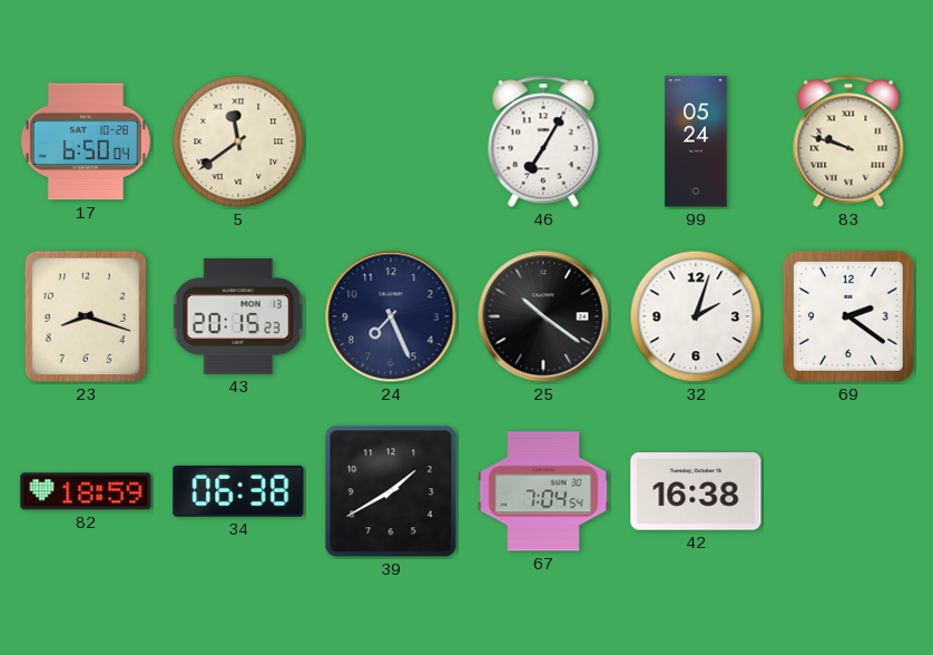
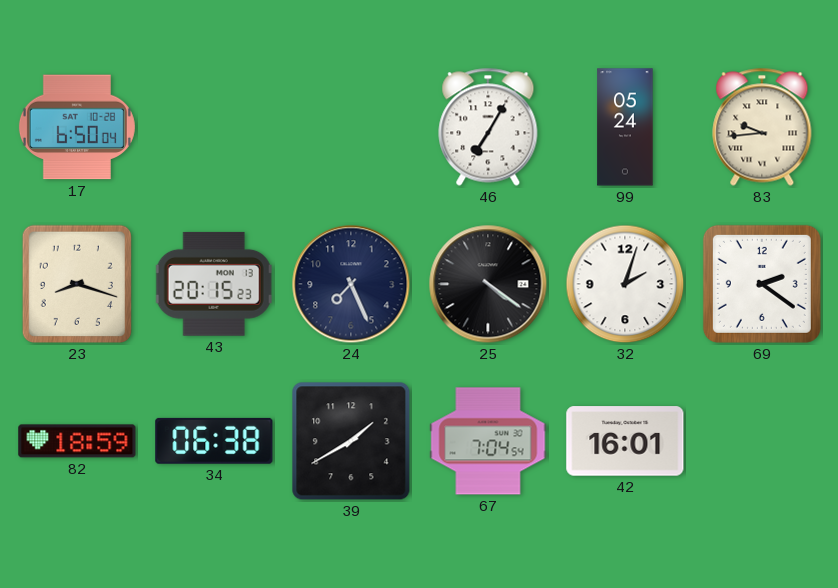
5: 11:39 -> none (238, 141)
83: 9:48 -> 9:44 (762, 127)
25: 10:21 -> 4:21 (488, 284)
42: 16:38 -> 16:01 (625, 441)
